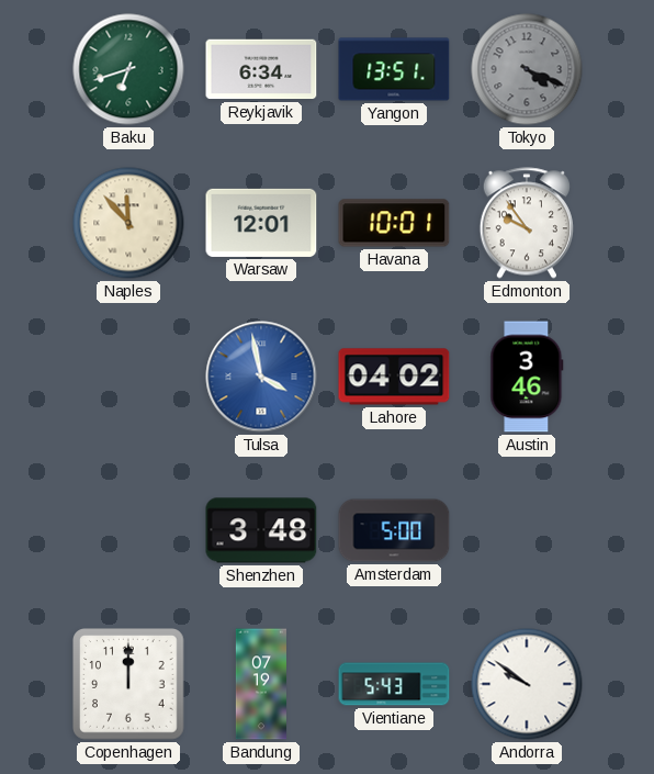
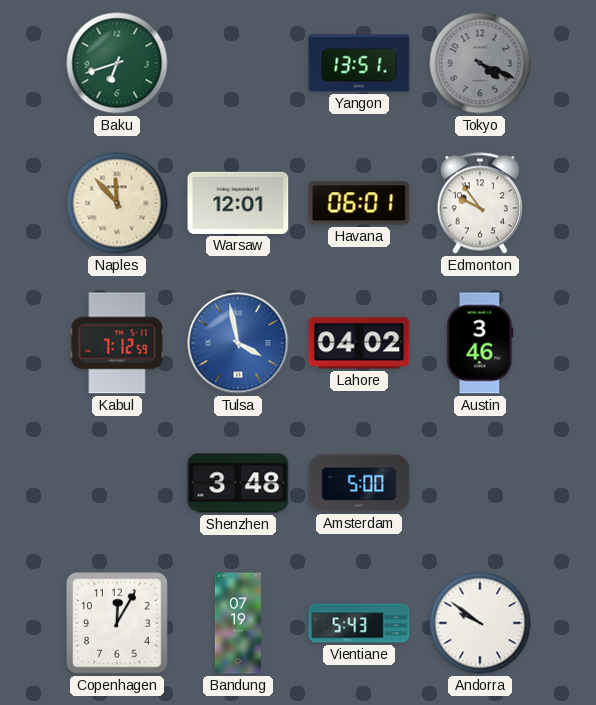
Reykjavik: 6:34 -> none (261, 69)
Havana: 10:01 -> 06:01 (359, 203)
Kabul: none -> 7:12 (117, 343)
Copenhagen: 12:00 -> 12:05 (118, 624)
